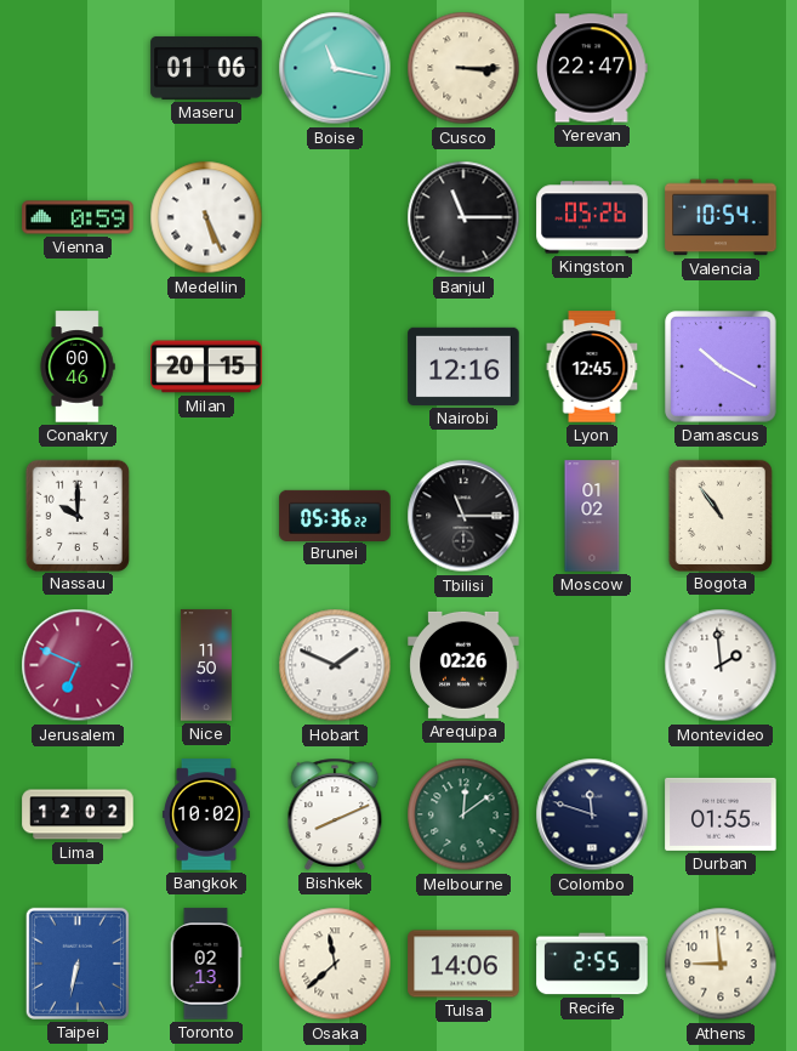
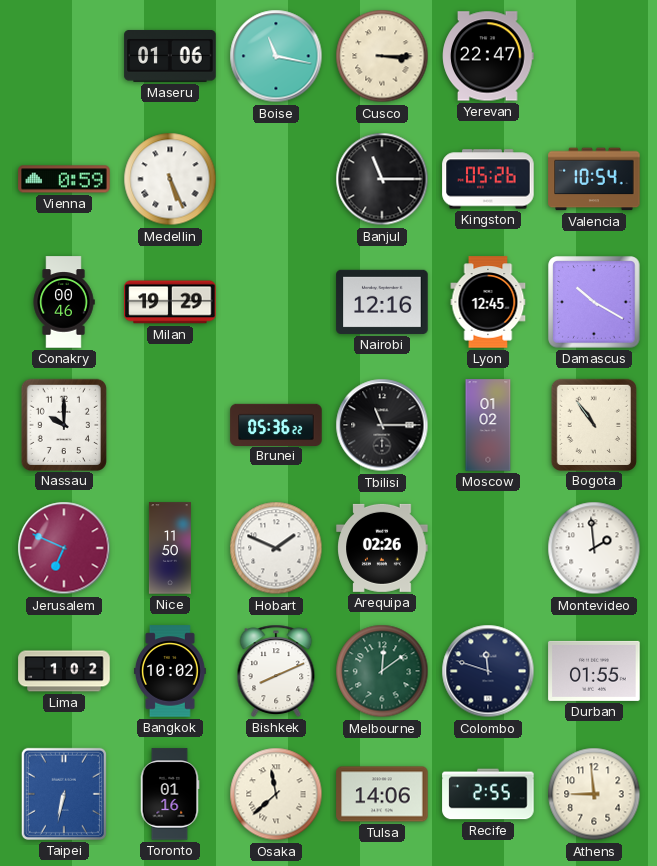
Milan: 20:15 -> 19:29 (170, 302)
Lima: 12:02 -> 1:02 (64, 671)
Toronto: 02:13 -> 01:16 (170, 794)
